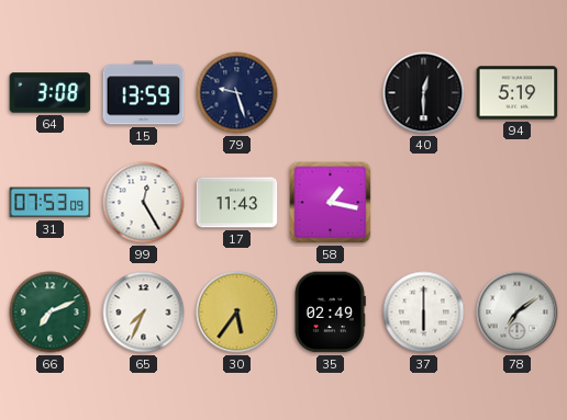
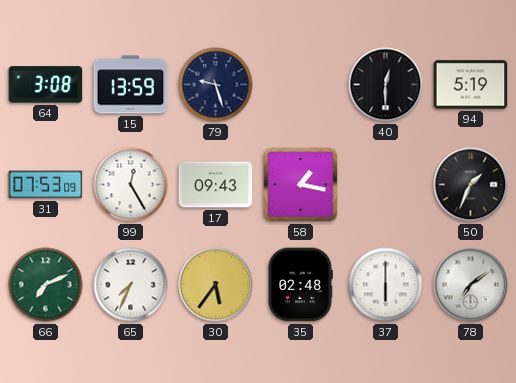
17: 11:43 -> 09:43 (216, 185)
50: none -> 1:34 (471, 185)
35: 02:49 -> 02:48 (300, 285)
